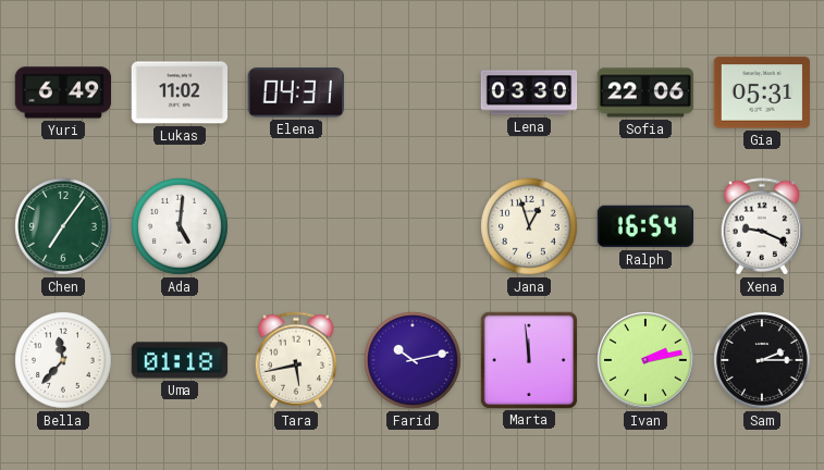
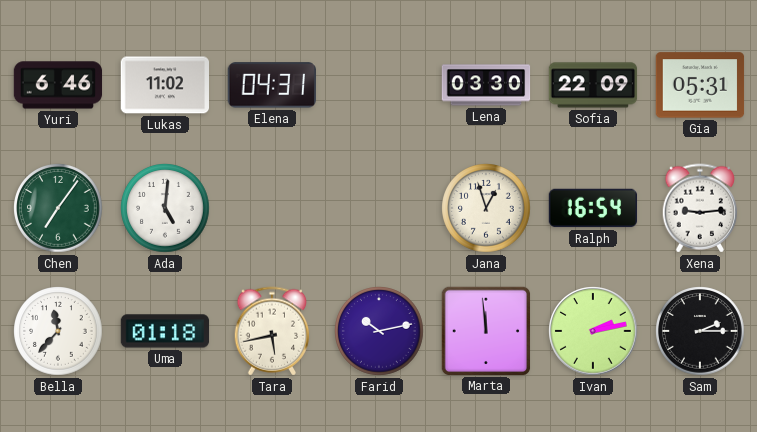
Yuri: 6:49 -> 6:46 (58, 85)
Sofia: 22:06 -> 22:09 (593, 85)
Xena: 9:19 -> 9:14 (700, 208)
